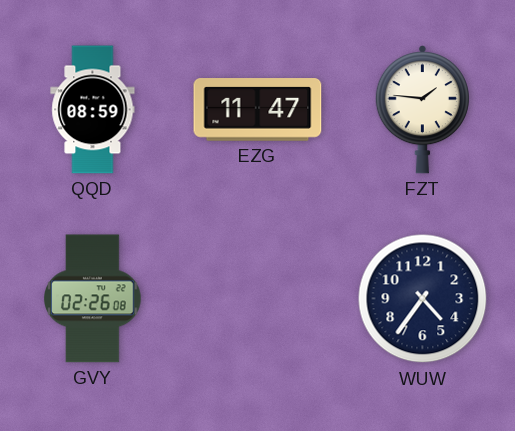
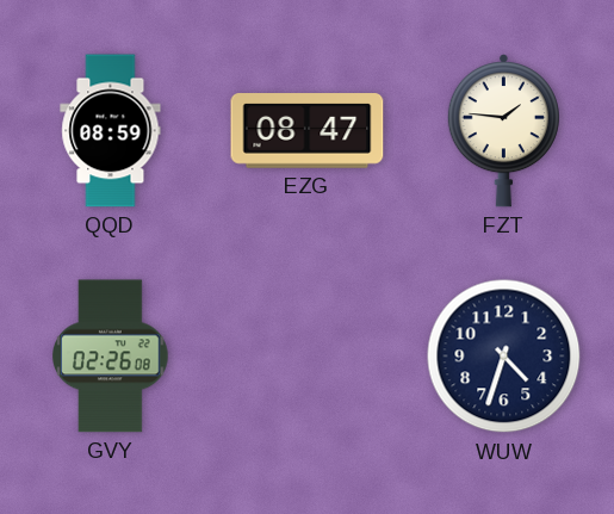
EZG: 11:47 -> 08:47 (308, 131)
WUW: 4:36 -> 4:33 (504, 357)
